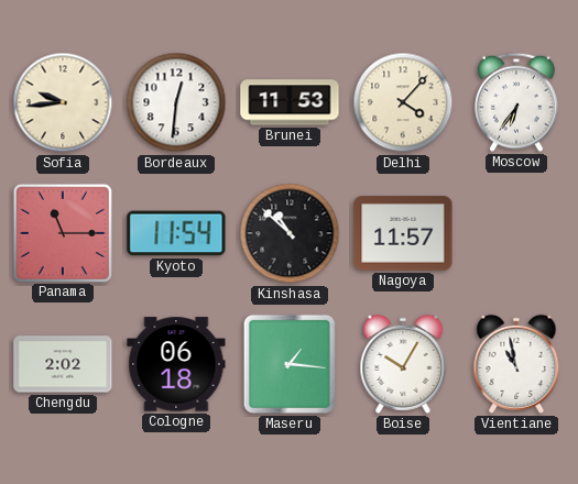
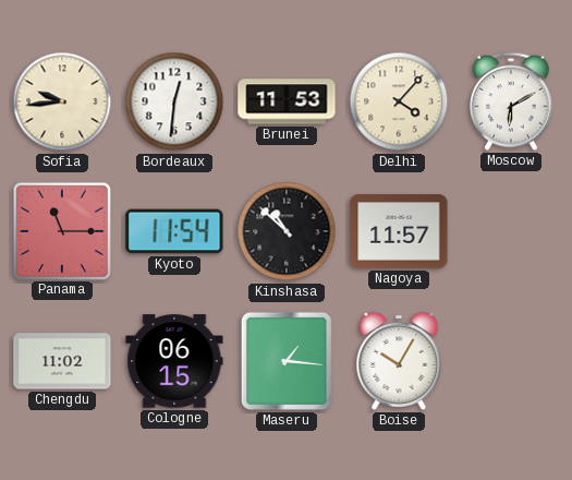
Moscow: 6:36 -> 6:10 (511, 101)
Chengdu: 2:02 -> 11:02 (62, 361)
Cologne: 06:18 -> 06:15 (174, 361)
Vientiane: 10:58 -> none (516, 364)
